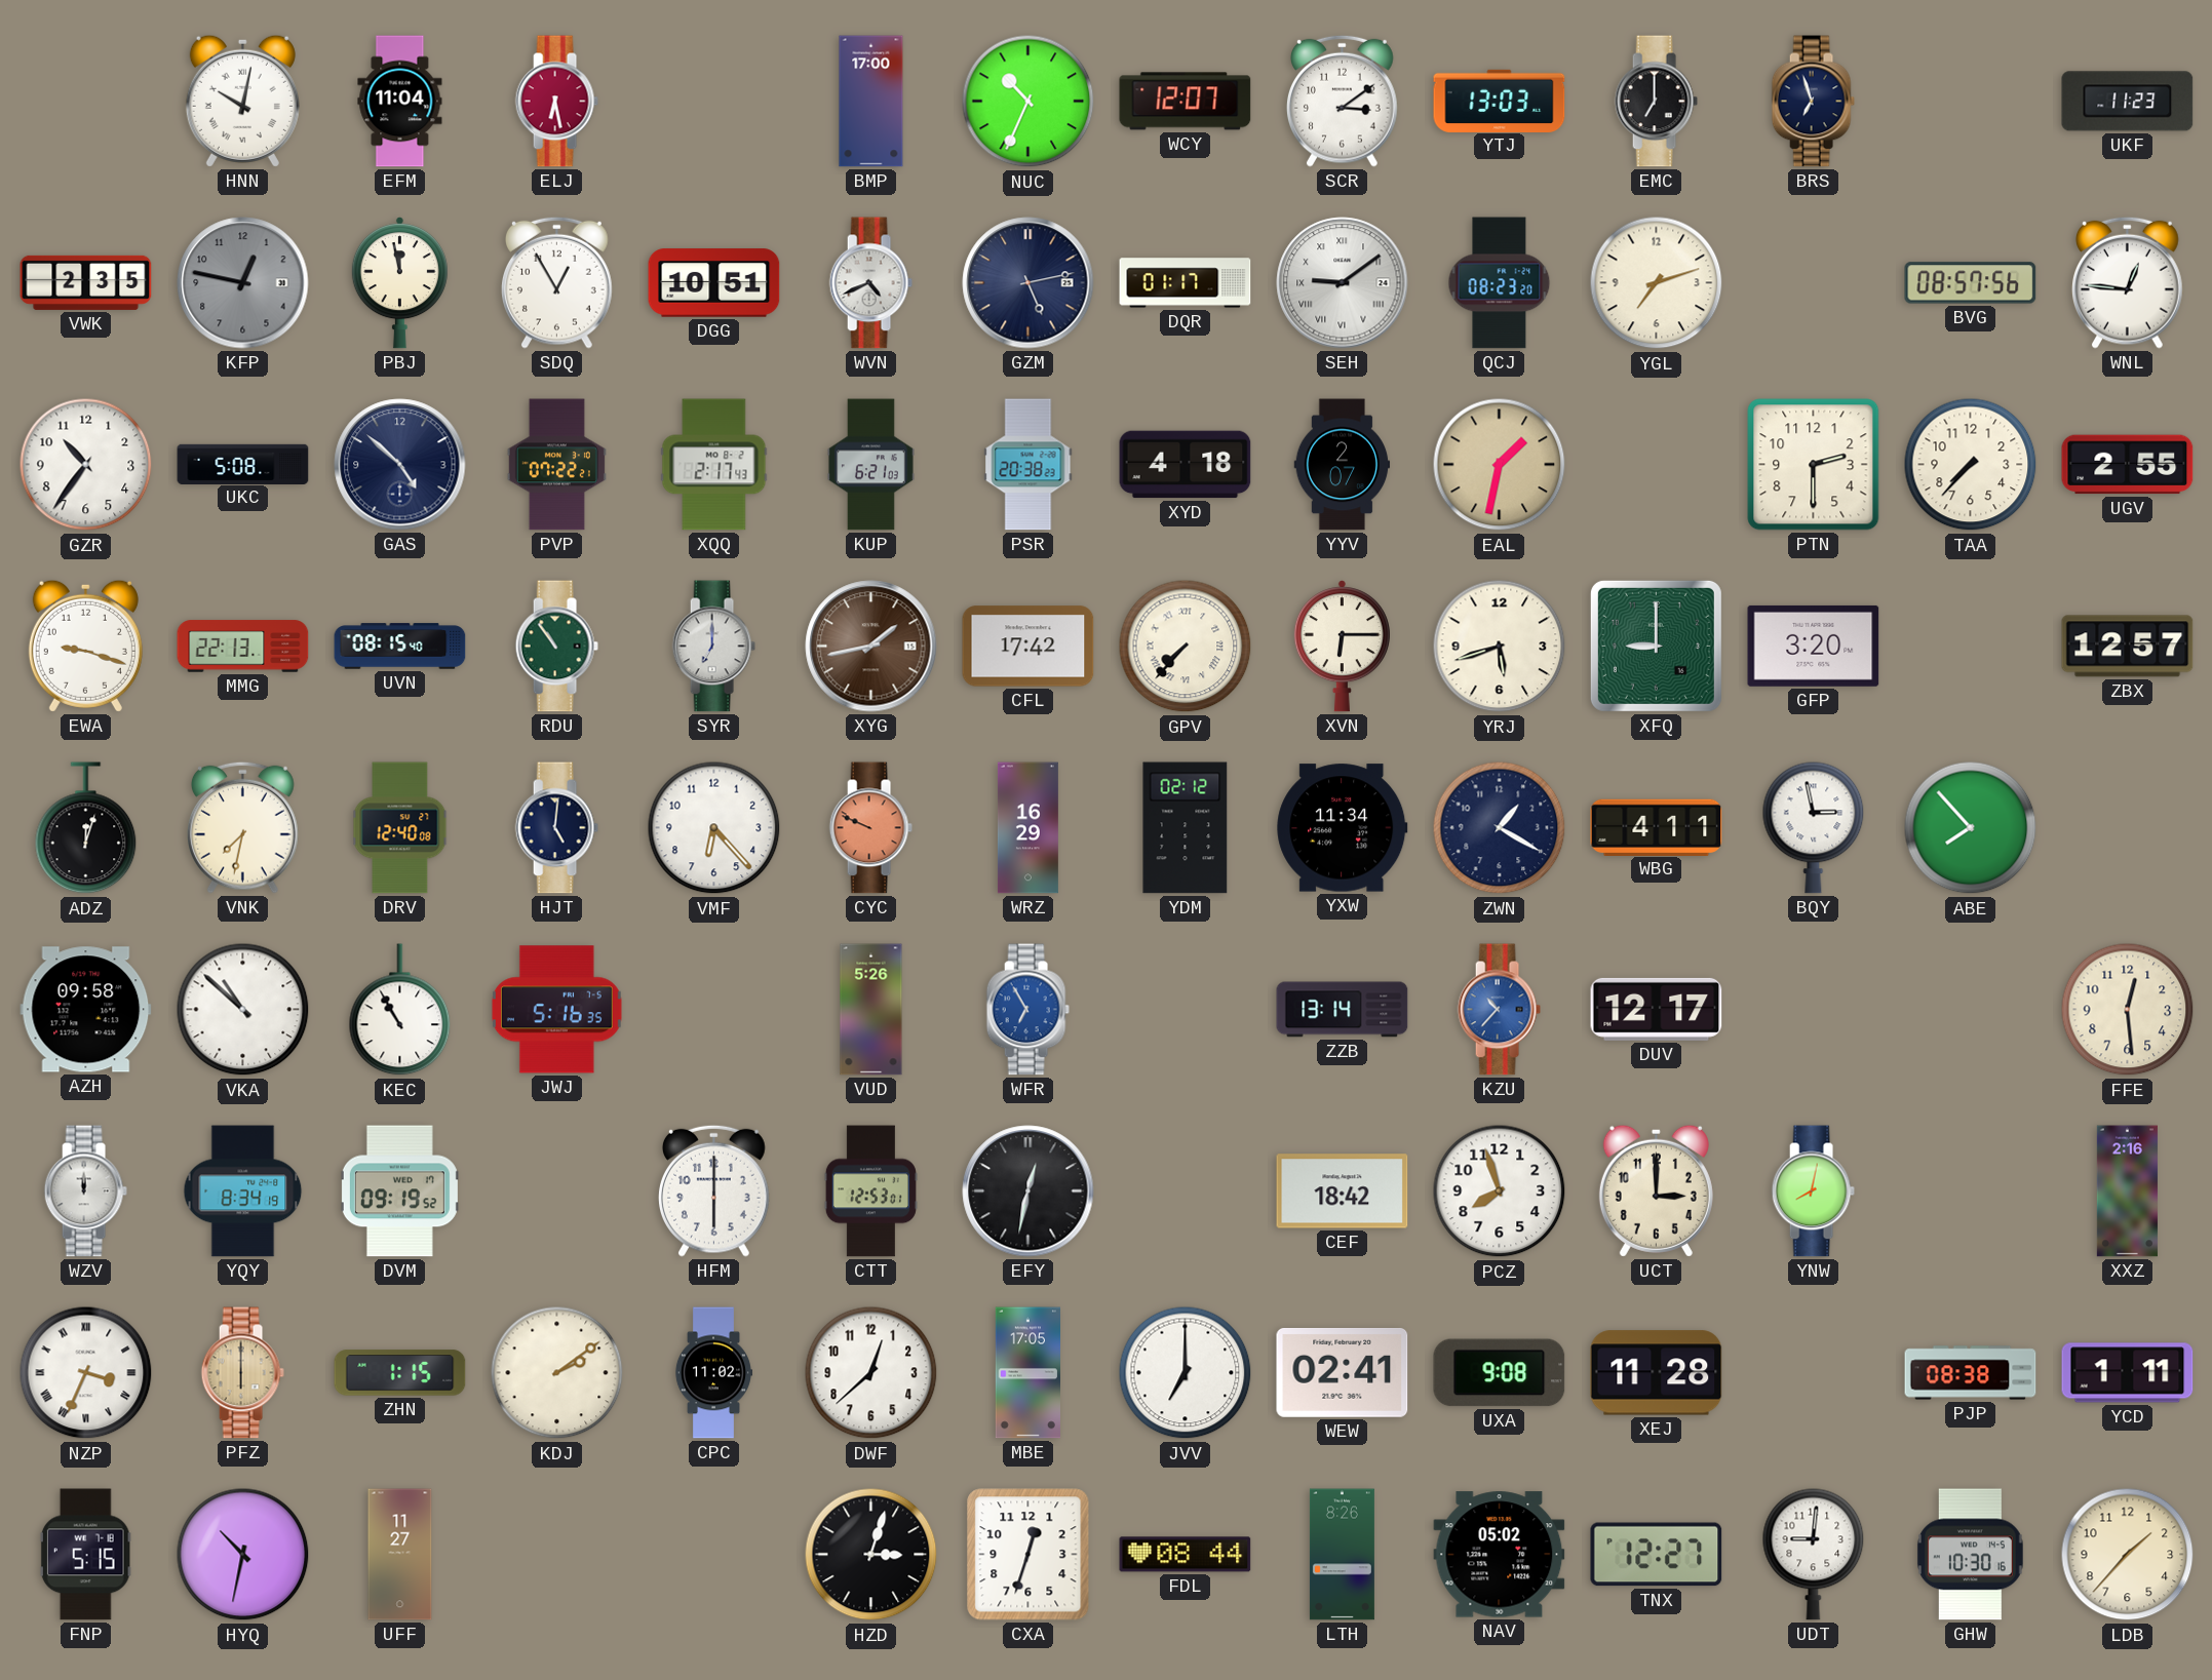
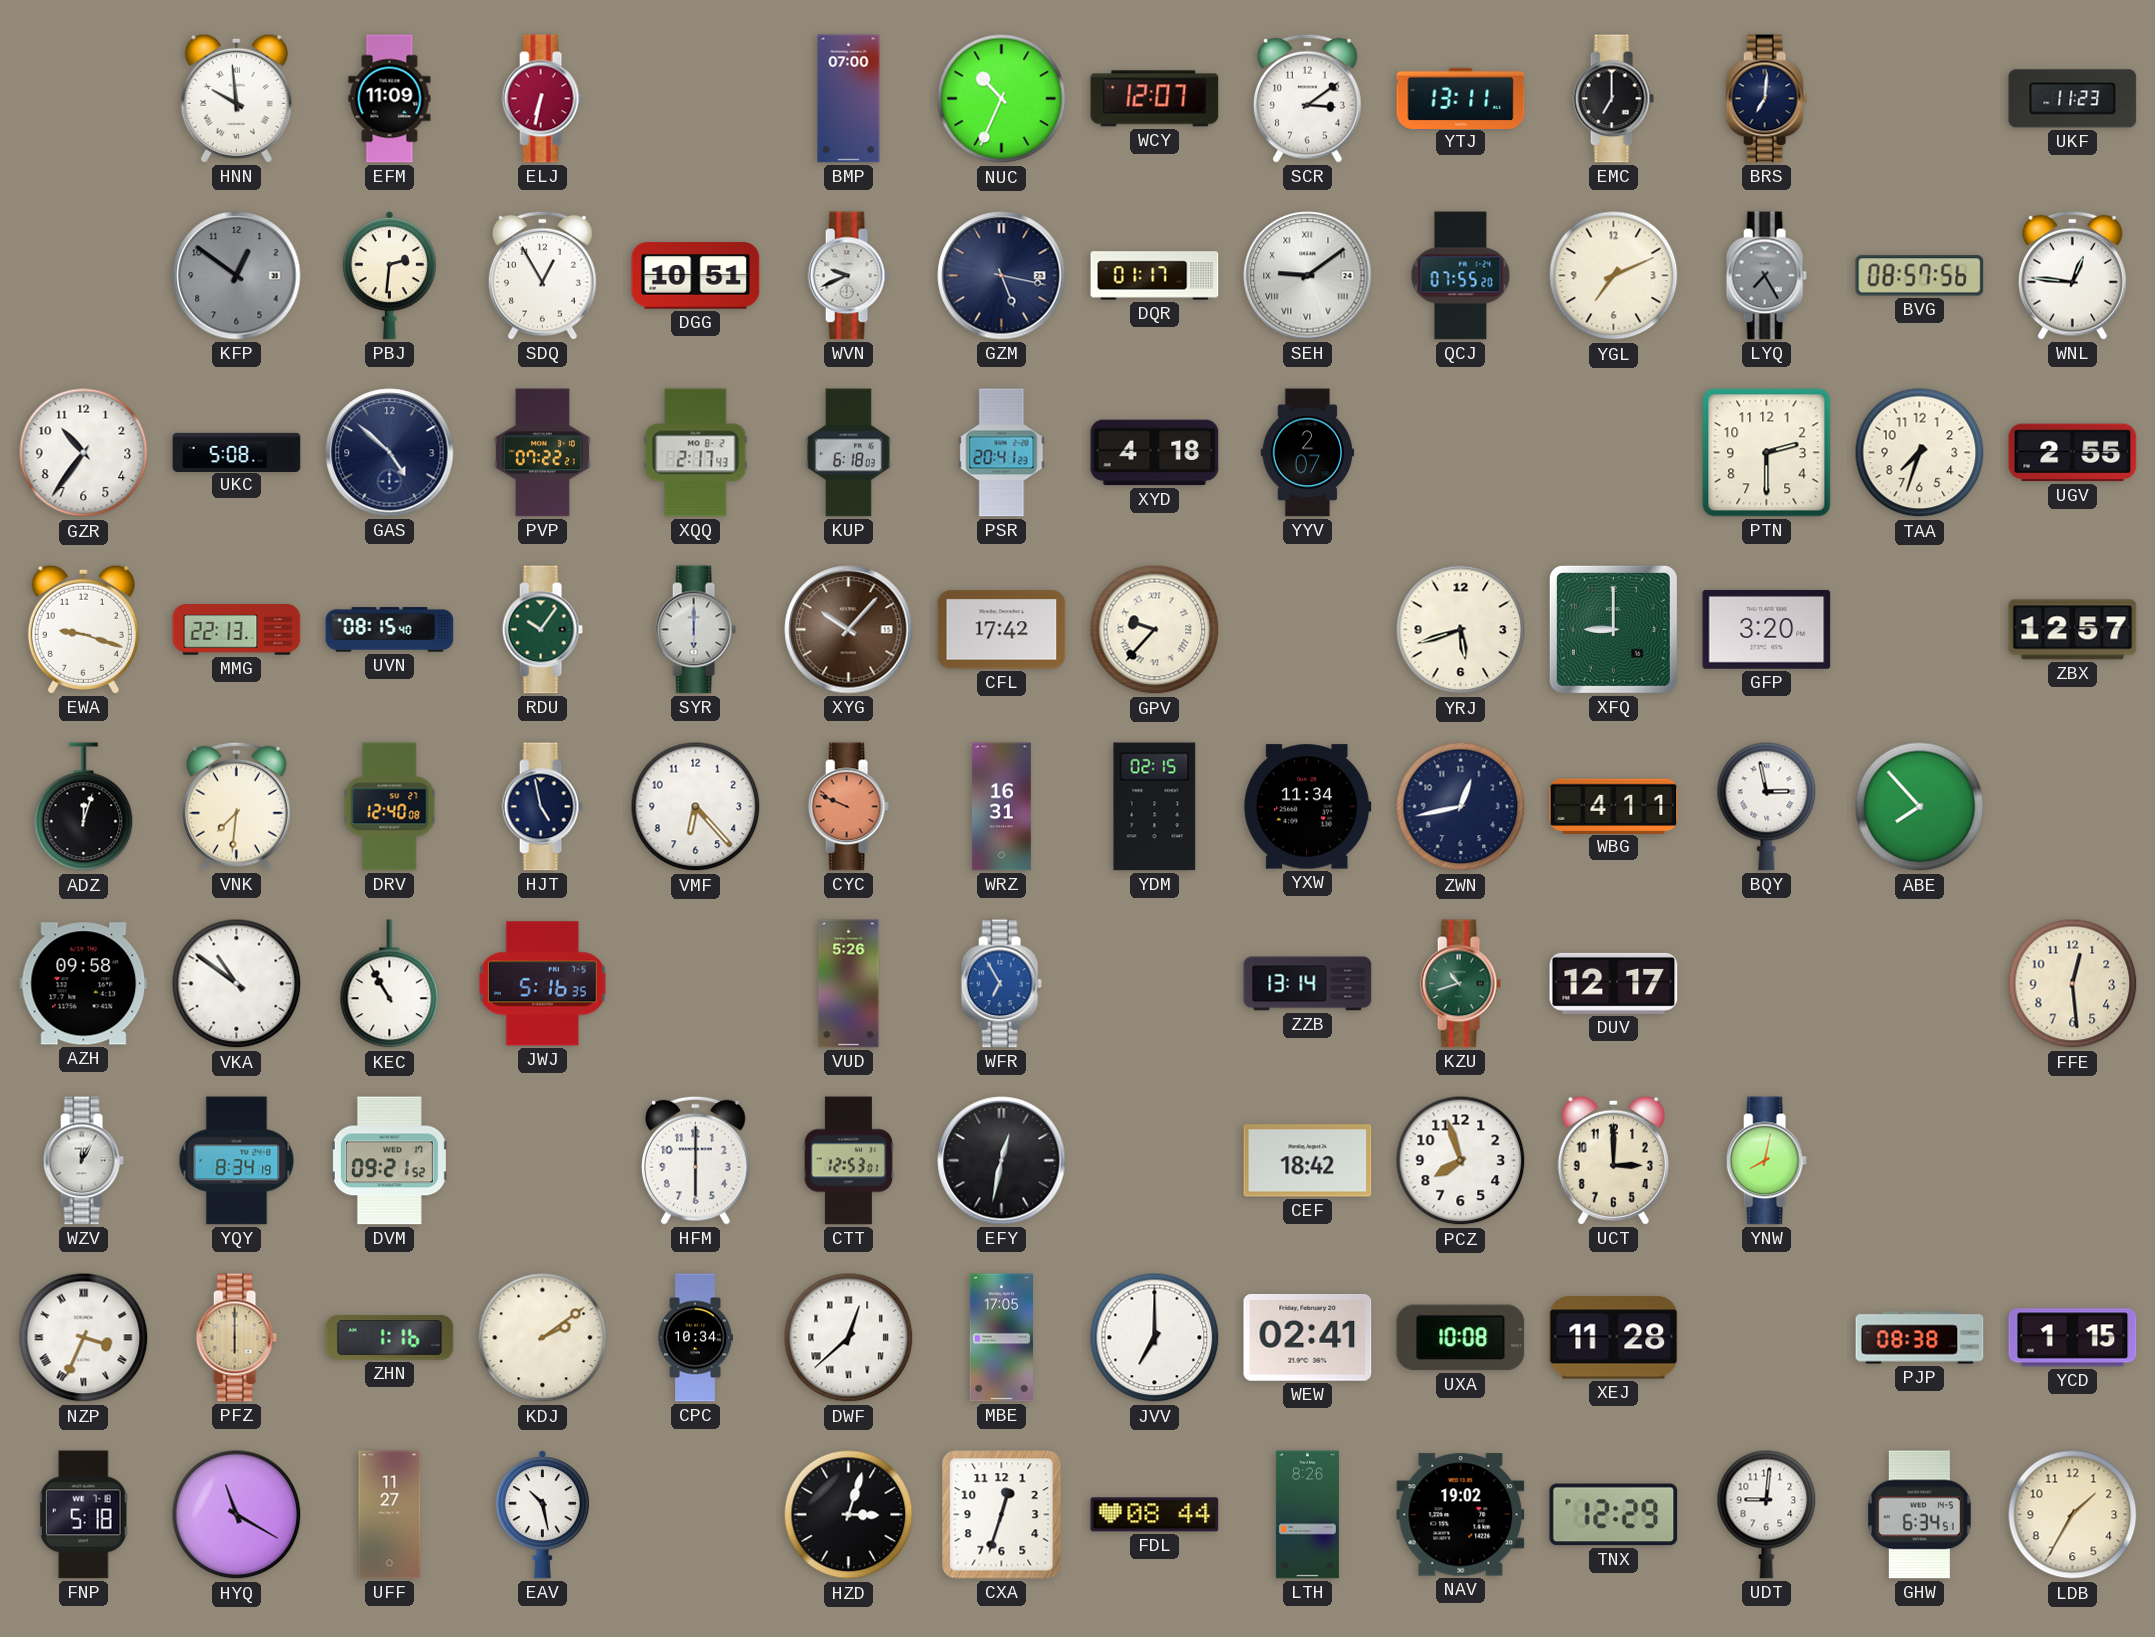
HNN: 10:02 -> 9:59 (236, 98)
EFM: 11:04 -> 11:09 (390, 99)
ELJ: 6:28 -> 6:32 (542, 99)
BMP: 17:00 -> 07:00 (849, 99)
YTJ: 13:03 -> 13:11 (1461, 98)
BRS: 6:57 -> 7:01 (1766, 99)
VWK: 2:35 -> none (86, 282)
KFP: 12:47 -> 12:51 (237, 276)
PBJ: 11:58 -> 2:31 (389, 276)
WVN: 4:41 -> 9:41 (848, 276)
GZM: 5:13 -> 5:17 (1002, 276)
QCJ: 08:23 -> 07:55 (1461, 276)
YGL: 7:12 -> 7:11 (1614, 276)
LYQ: none -> 7:25 (1766, 276)
KUP: 6:21 -> 6:18 (848, 453)
PSR: 20:38 -> 20:41 (1002, 453)
EAL: 1:32 -> none (1500, 465)
TAA: 7:37 -> 7:33 (1920, 453)
RDU: 10:54 -> 10:06 (542, 630)
SYR: 7:00 -> 6:00 (695, 630)
XYG: 1:43 -> 10:07 (849, 630)
GPV: 7:37 -> 9:37 (1155, 630)
XVN: 6:15 -> none (1342, 647)
VNK: 7:32 -> 7:31 (237, 806)
HJT: 5:01 -> 4:58 (542, 807)
WRZ: 16:29 -> 16:31 (1001, 807)
YDM: 02:12 -> 02:15 (1155, 807)
ZWN: 1:20 -> 12:43 (1461, 807)
VKA: 10:52 -> 10:51 (237, 984)
KZU: 10:37 -> 10:42 (1460, 984)
KZU dial: blue -> green (1460, 984)
WZV: 12:00 -> 12:05 (83, 1161)
DVM: 09:19 -> 09:21 (389, 1161)
XXZ: 2:16 -> none (2127, 1191)
ZHN: 1:15 -> 1:16 (390, 1338)
CPC: 11:02 -> 10:34 (694, 1338)
DWF numerals: Arabic -> Roman (849, 1338)
UXA: 9:08 -> 10:08 (1461, 1338)
YCD: 1:11 -> 1:15 (2073, 1338)
FNP: 5:15 -> 5:18 (83, 1515)
HYQ: 10:32 -> 11:20 (237, 1515)
EAV: none -> 10:28 (542, 1515)
NAV: 05:02 -> 19:02 (1461, 1515)
TNX: 12:27 -> 12:29 (1614, 1515)
GHW: 10:30 -> 6:34 (1919, 1515)
LDB: 1:37 -> 1:35 (2073, 1515)
